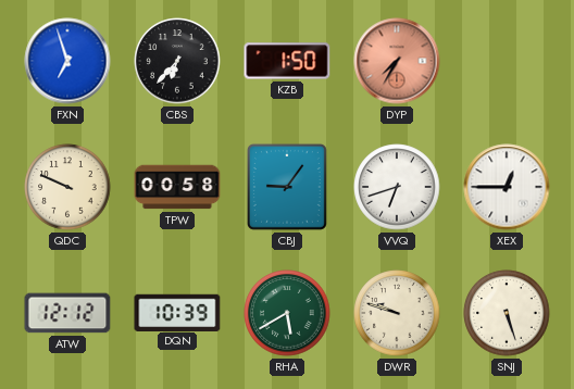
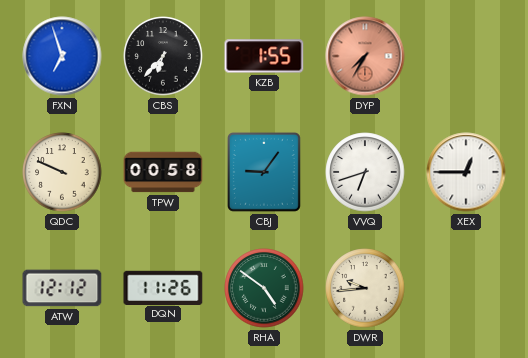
KZB: 1:50 -> 1:55 (264, 56)
DQN: 10:39 -> 11:26 (163, 287)
RHA: 5:40 -> 4:51 (264, 288)
DWR: 9:48 -> 9:44 (365, 288)
SNJ: 5:27 -> none (507, 313)
